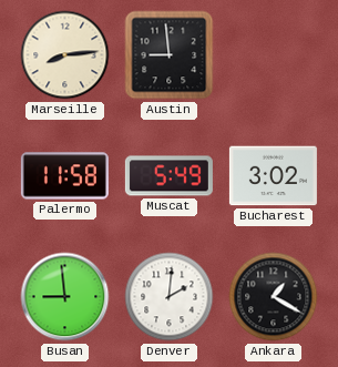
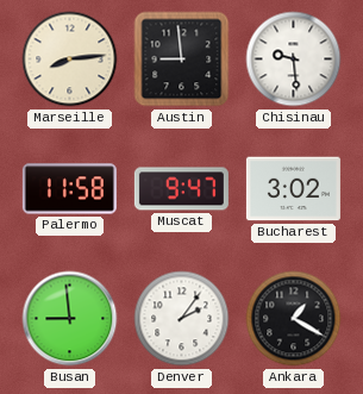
Chisinau: none -> 9:29 (294, 60)
Muscat: 5:49 -> 9:47 (181, 189)
Denver: 2:01 -> 2:06 (182, 319)
